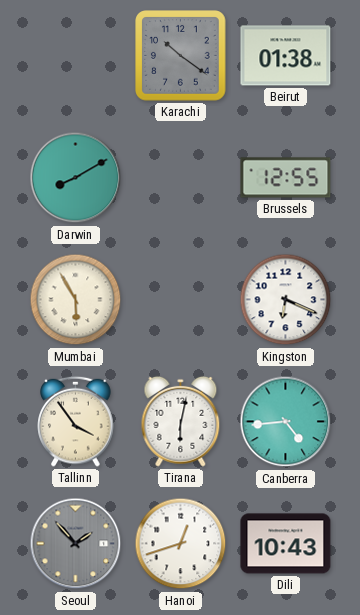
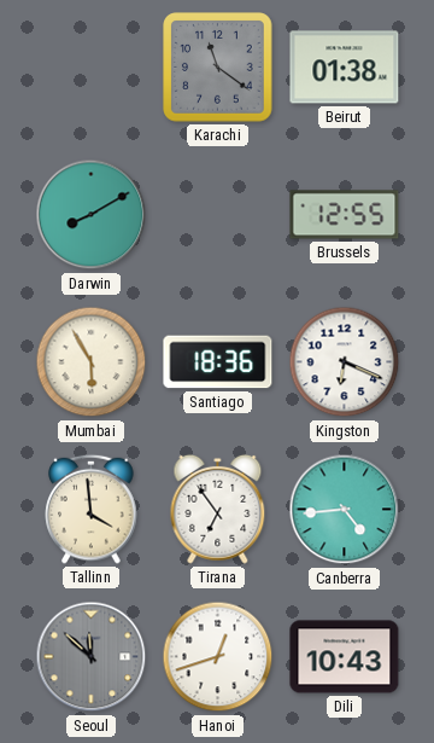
Karachi: 10:21 -> 11:21 (218, 68)
Santiago: none -> 18:36 (218, 362)
Tallinn: 3:54 -> 3:59 (92, 509)
Tirana: 6:02 -> 6:54 (218, 509)
Seoul: 1:53 -> 11:52 (92, 657)
